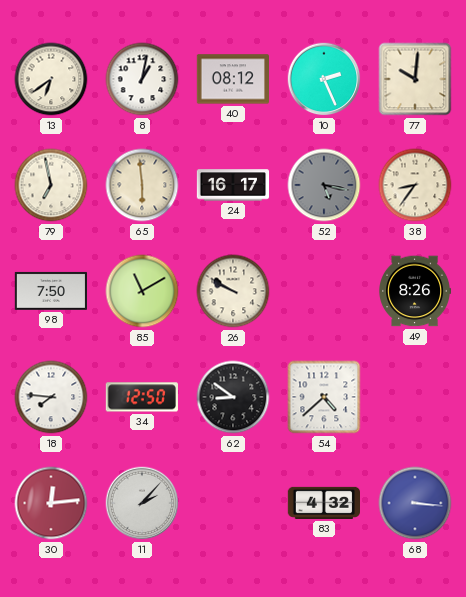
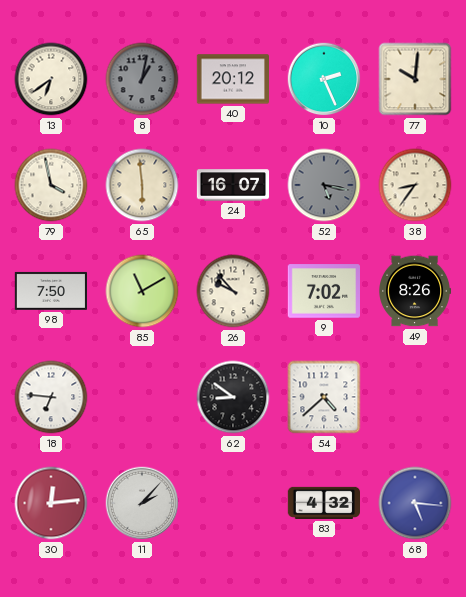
8 dial: white -> grey (142, 79)
40: 08:12 -> 20:12 (232, 79)
79: 6:58 -> 3:58 (51, 185)
24: 16:17 -> 16:07 (233, 185)
26: 9:50 -> 9:53 (233, 291)
9: none -> 7:02 (323, 291)
18: 7:46 -> 6:46 (51, 397)
34: 12:50 -> none (142, 397)
68: 3:16 -> 5:16 (415, 503)
